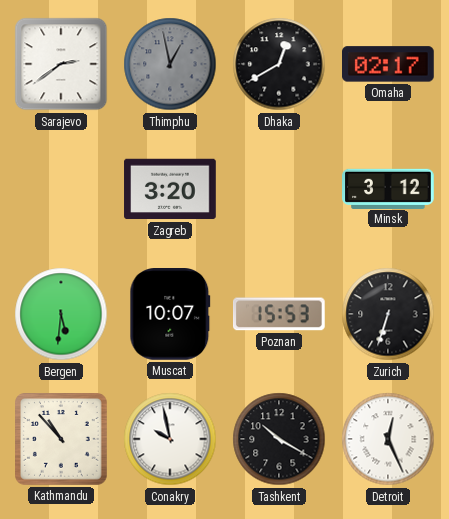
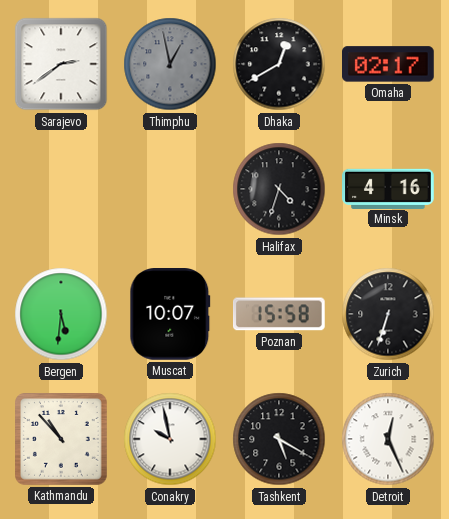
Zagreb: 3:20 -> none (170, 189)
Halifax: none -> 4:33 (279, 189)
Minsk: 3:12 -> 4:16 (388, 188)
Poznan: 15:53 -> 15:58 (280, 314)
Tashkent: 10:20 -> 5:20 (279, 439)
